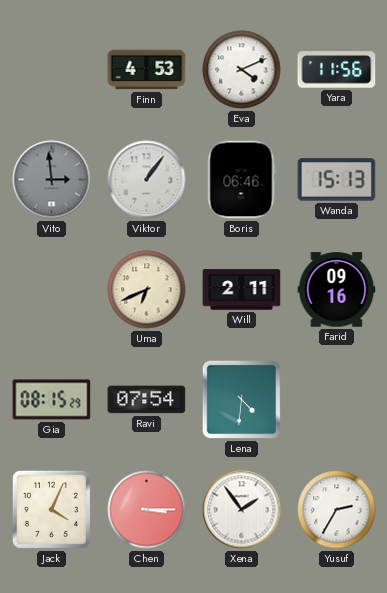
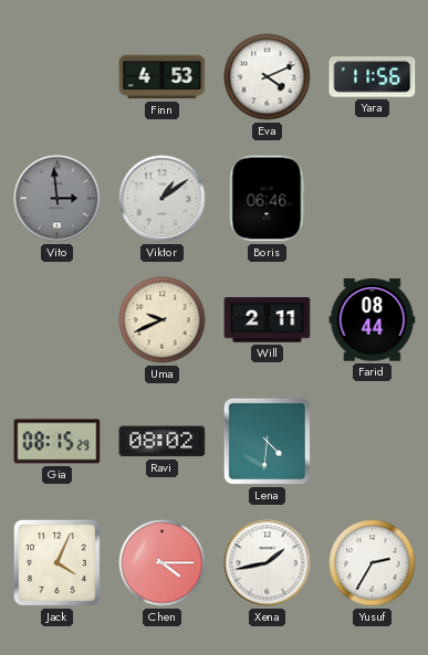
Viktor: 1:06 -> 1:09 (163, 199)
Wanda: 15:13 -> none (337, 180)
Uma: 6:41 -> 9:41 (163, 320)
Farid: 09:16 -> 08:44 (373, 320)
Ravi: 07:54 -> 08:02 (163, 442)
Chen: 3:15 -> 4:15 (163, 563)
Xena: 1:54 -> 1:43 (268, 563)
